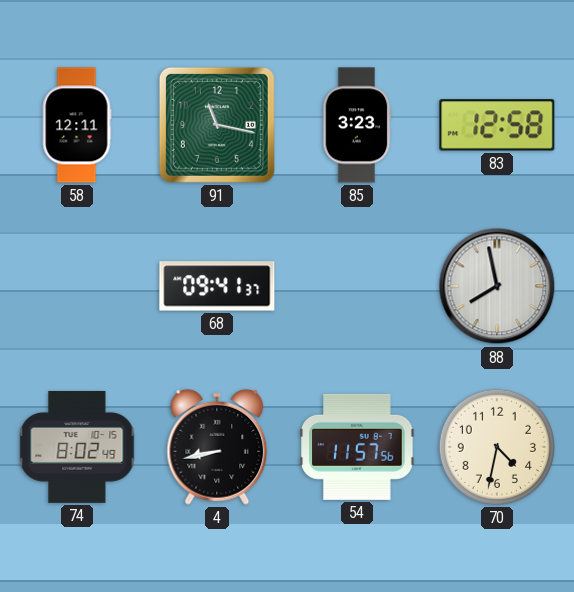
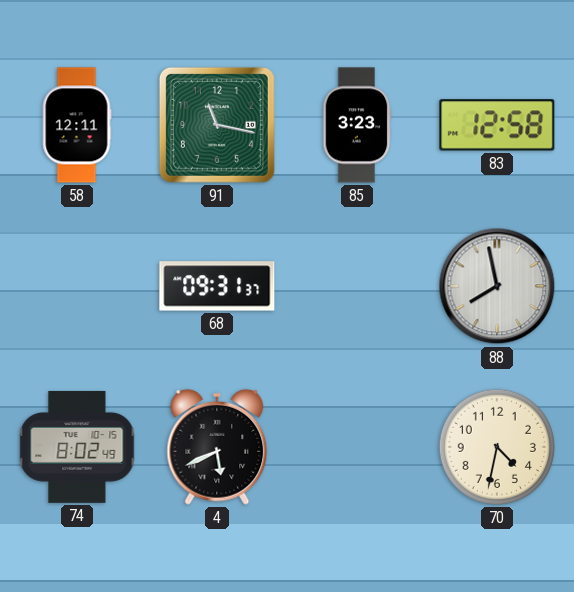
68: 09:41 -> 09:31 (217, 286)
4: 8:43 -> 5:41 (217, 447)
54: 11:57 -> none (357, 447)
